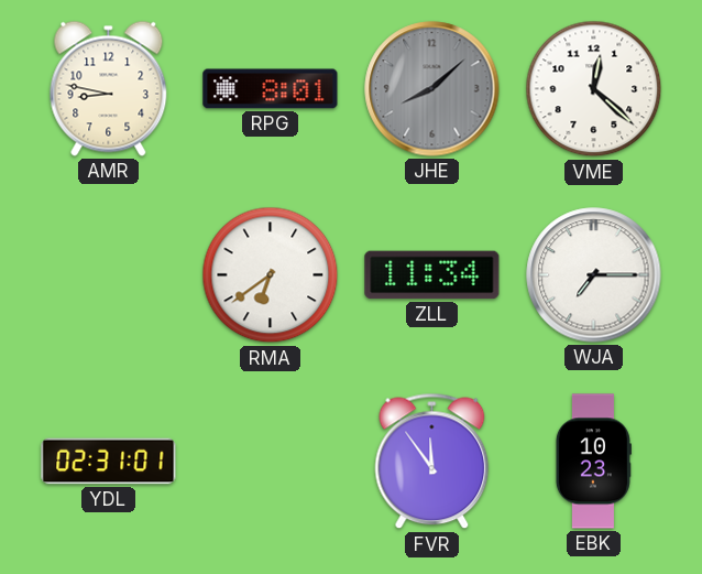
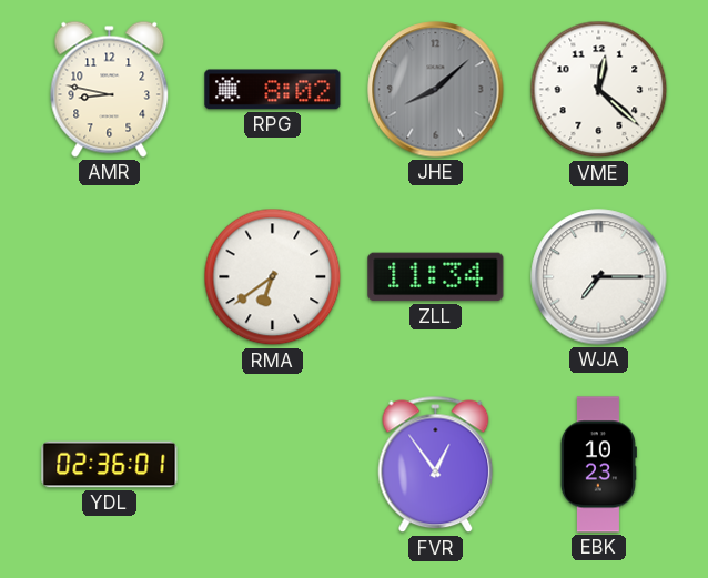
RPG: 8:01 -> 8:02 (273, 90)
YDL: 02:31 -> 02:36 (110, 465)
FVR: 11:54 -> 12:54 (436, 465)
